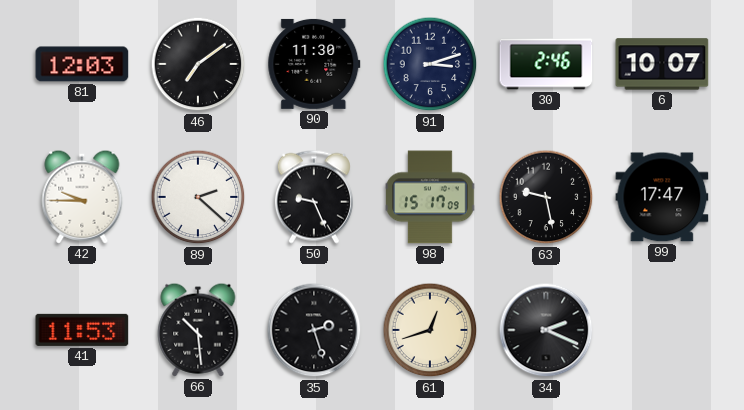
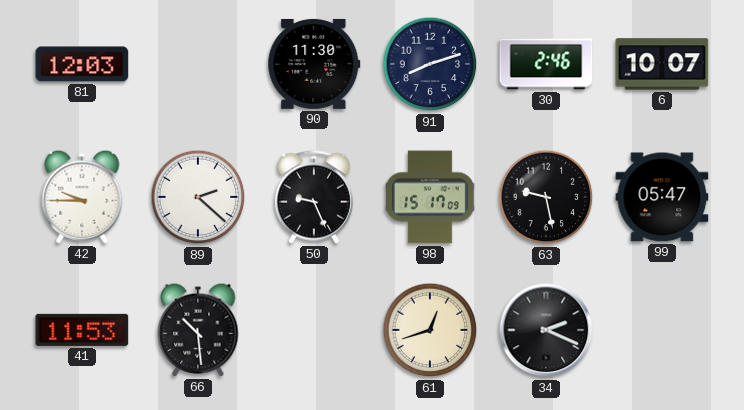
46: 7:09 -> none (198, 64)
91: 3:12 -> 8:12 (430, 64)
99: 17:47 -> 05:47 (662, 197)
35: 2:27 -> none (314, 330)
